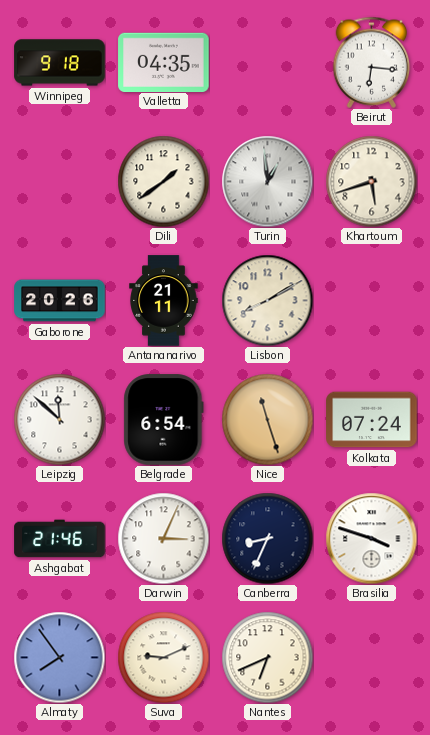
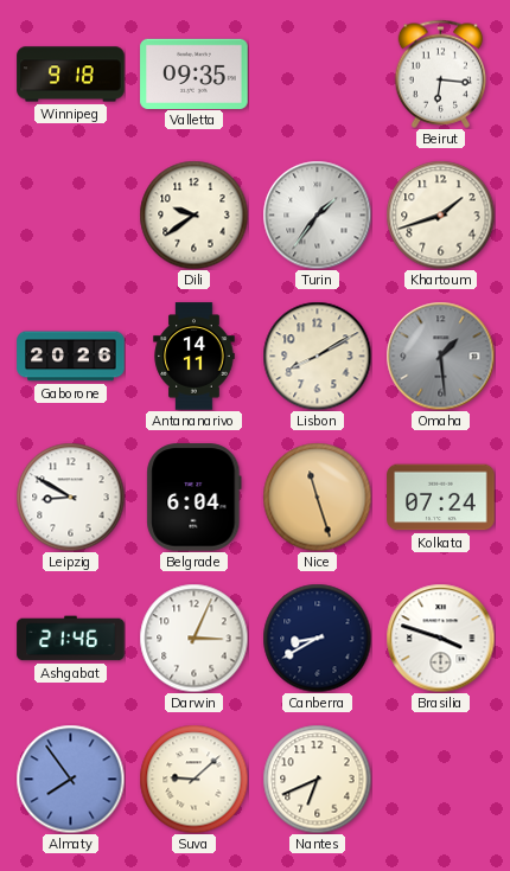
Valletta: 04:35 -> 09:35 (195, 73)
Dili: 1:39 -> 9:39 (193, 214)
Turin: 12:59 -> 1:36 (317, 214)
Khartoum: 5:42 -> 1:42 (440, 214)
Antananarivo: 21:11 -> 14:11 (195, 357)
Omaha: none -> 1:29 (440, 356)
Leipzig: 11:52 -> 8:50 (70, 497)
Belgrade: 6:54 -> 6:04 (195, 498)
Canberra: 8:34 -> 8:40 (317, 638)
Suva: 9:11 -> 9:08 (193, 779)
